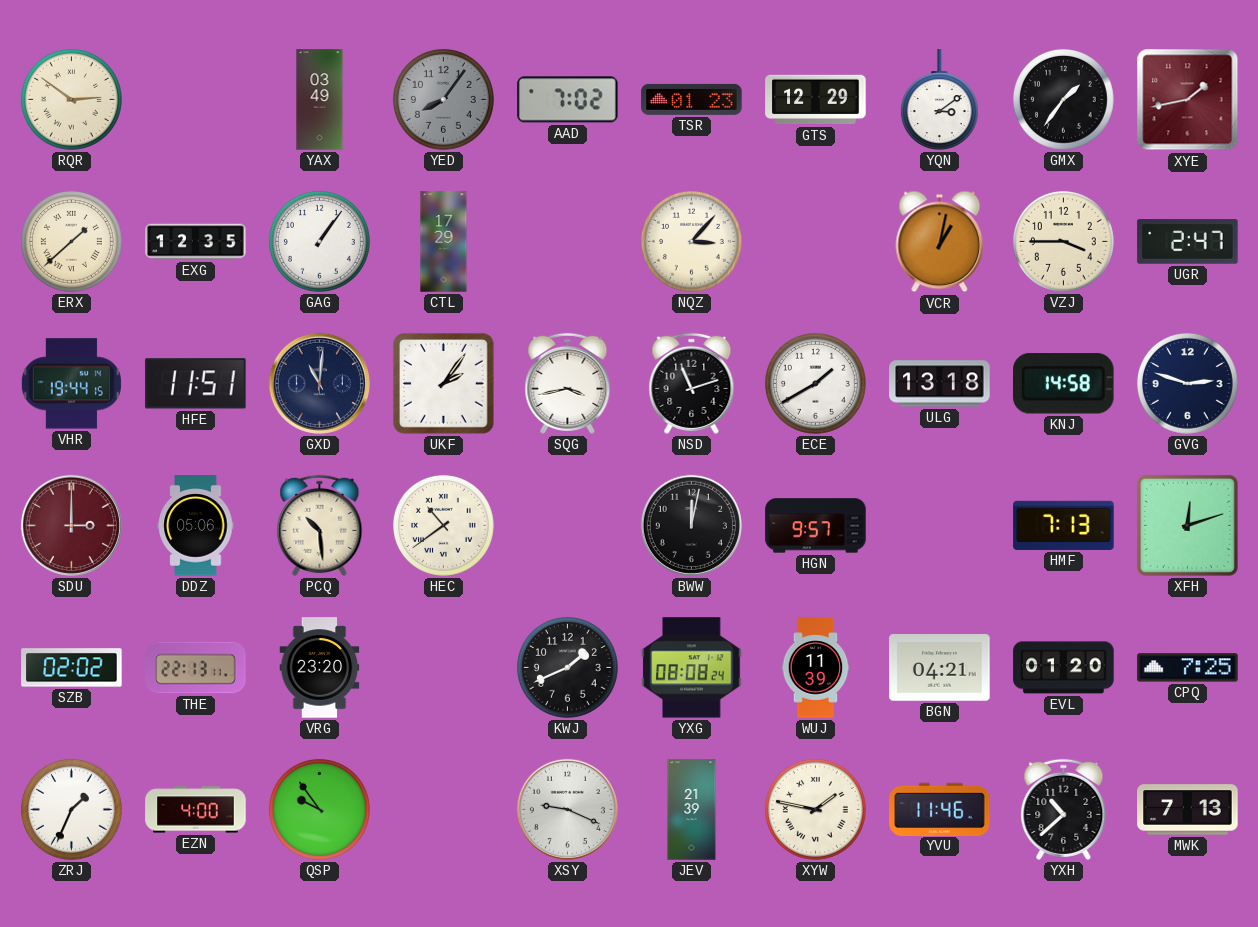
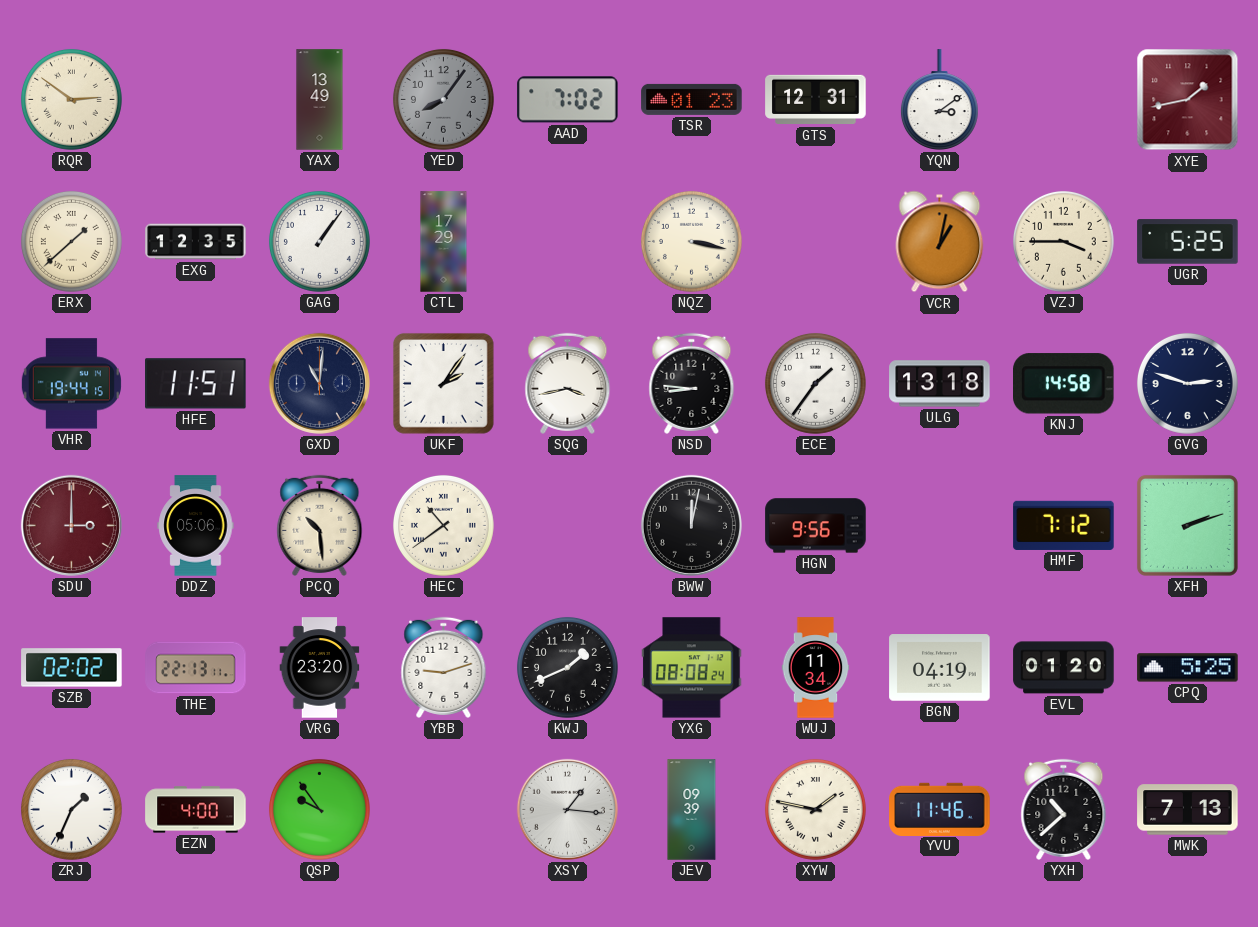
YAX: 03:49 -> 13:49 (320, 100)
GTS: 12:29 -> 12:31 (816, 100)
GMX: 1:36 -> none (1063, 99)
NQZ: 3:07 -> 3:17 (691, 241)
UGR: 2:47 -> 5:25 (1188, 242)
NSD: 11:12 -> 8:46 (692, 383)
ECE: 1:40 -> 1:36 (815, 383)
HGN: 9:57 -> 9:56 (816, 526)
HMF: 7:13 -> 7:12 (1064, 525)
XFH: 12:12 -> 2:12 (1187, 525)
YBB: none -> 9:12 (444, 667)
WUJ: 11:39 -> 11:34 (816, 668)
BGN: 04:21 -> 04:19 (940, 668)
CPQ: 7:25 -> 5:25 (1188, 668)
XSY: 9:19 -> 1:16 (567, 809)
JEV: 21:39 -> 09:39 (692, 810)
